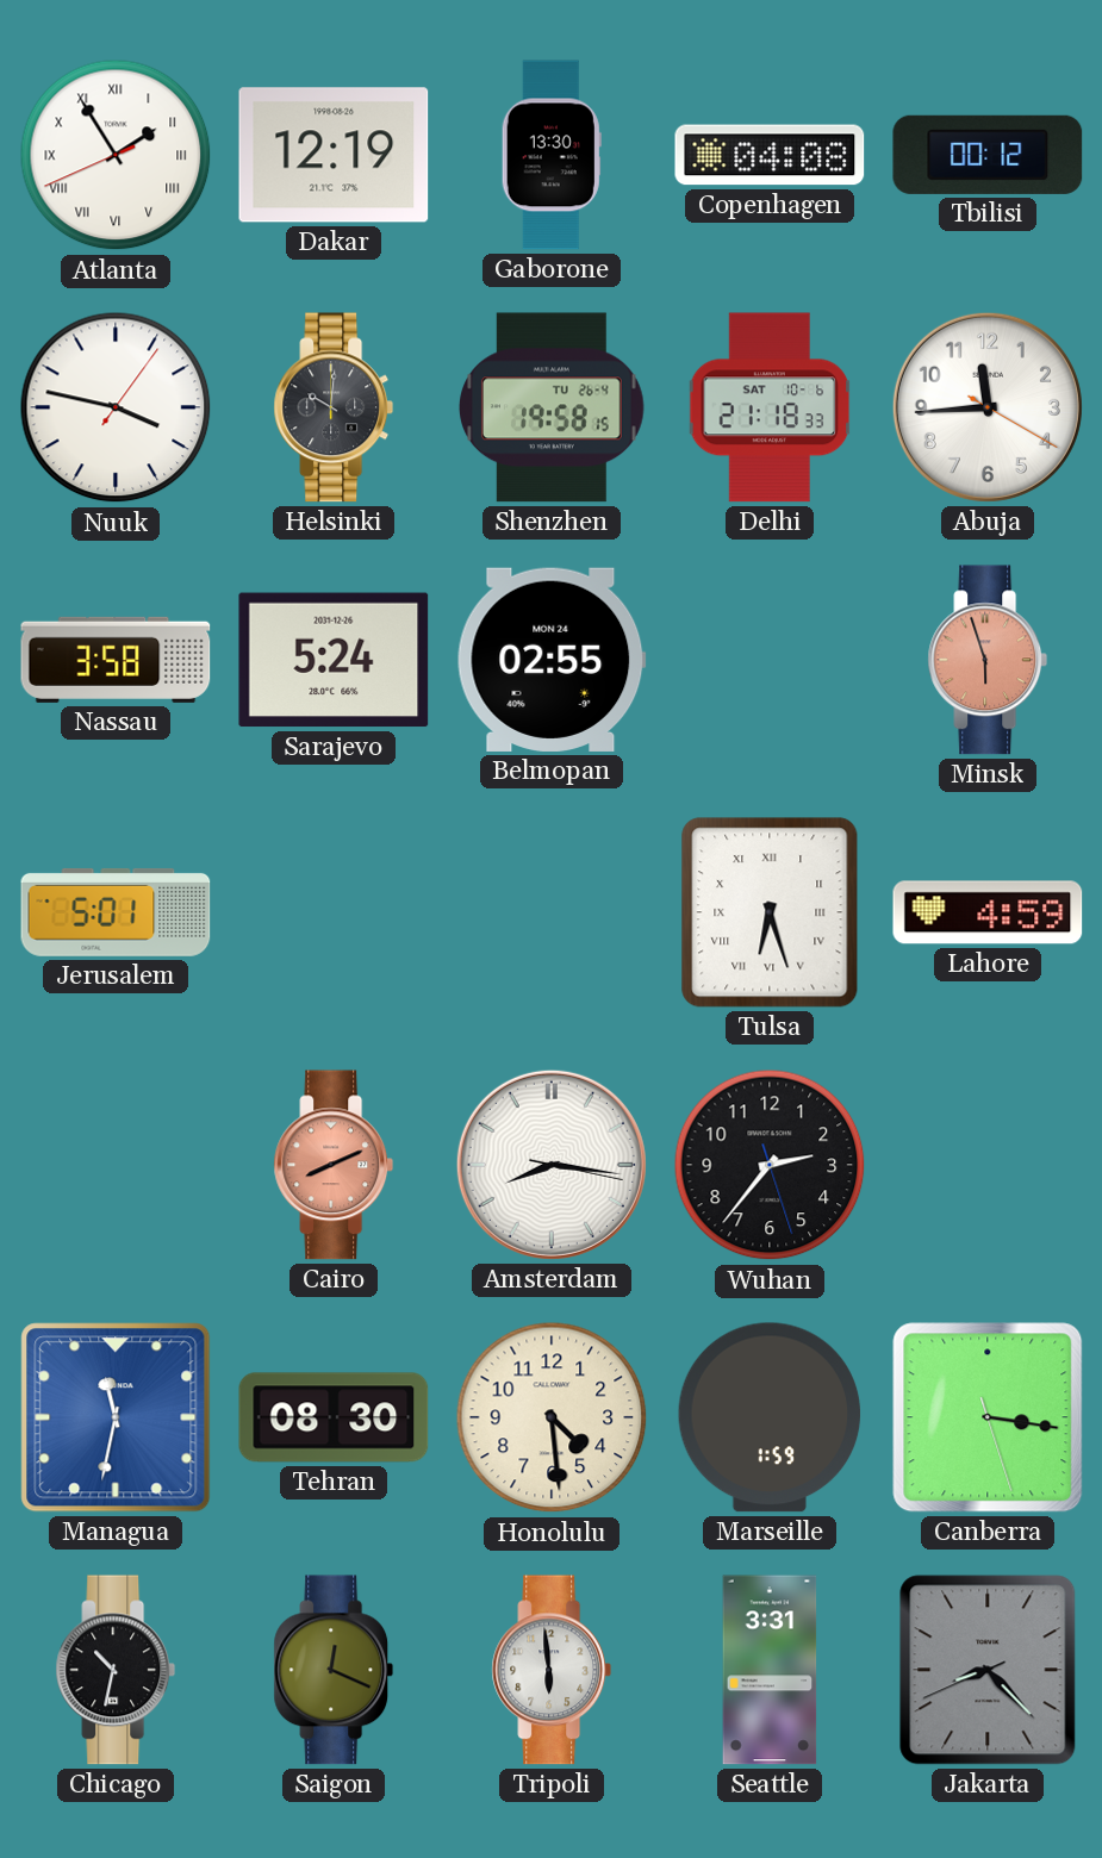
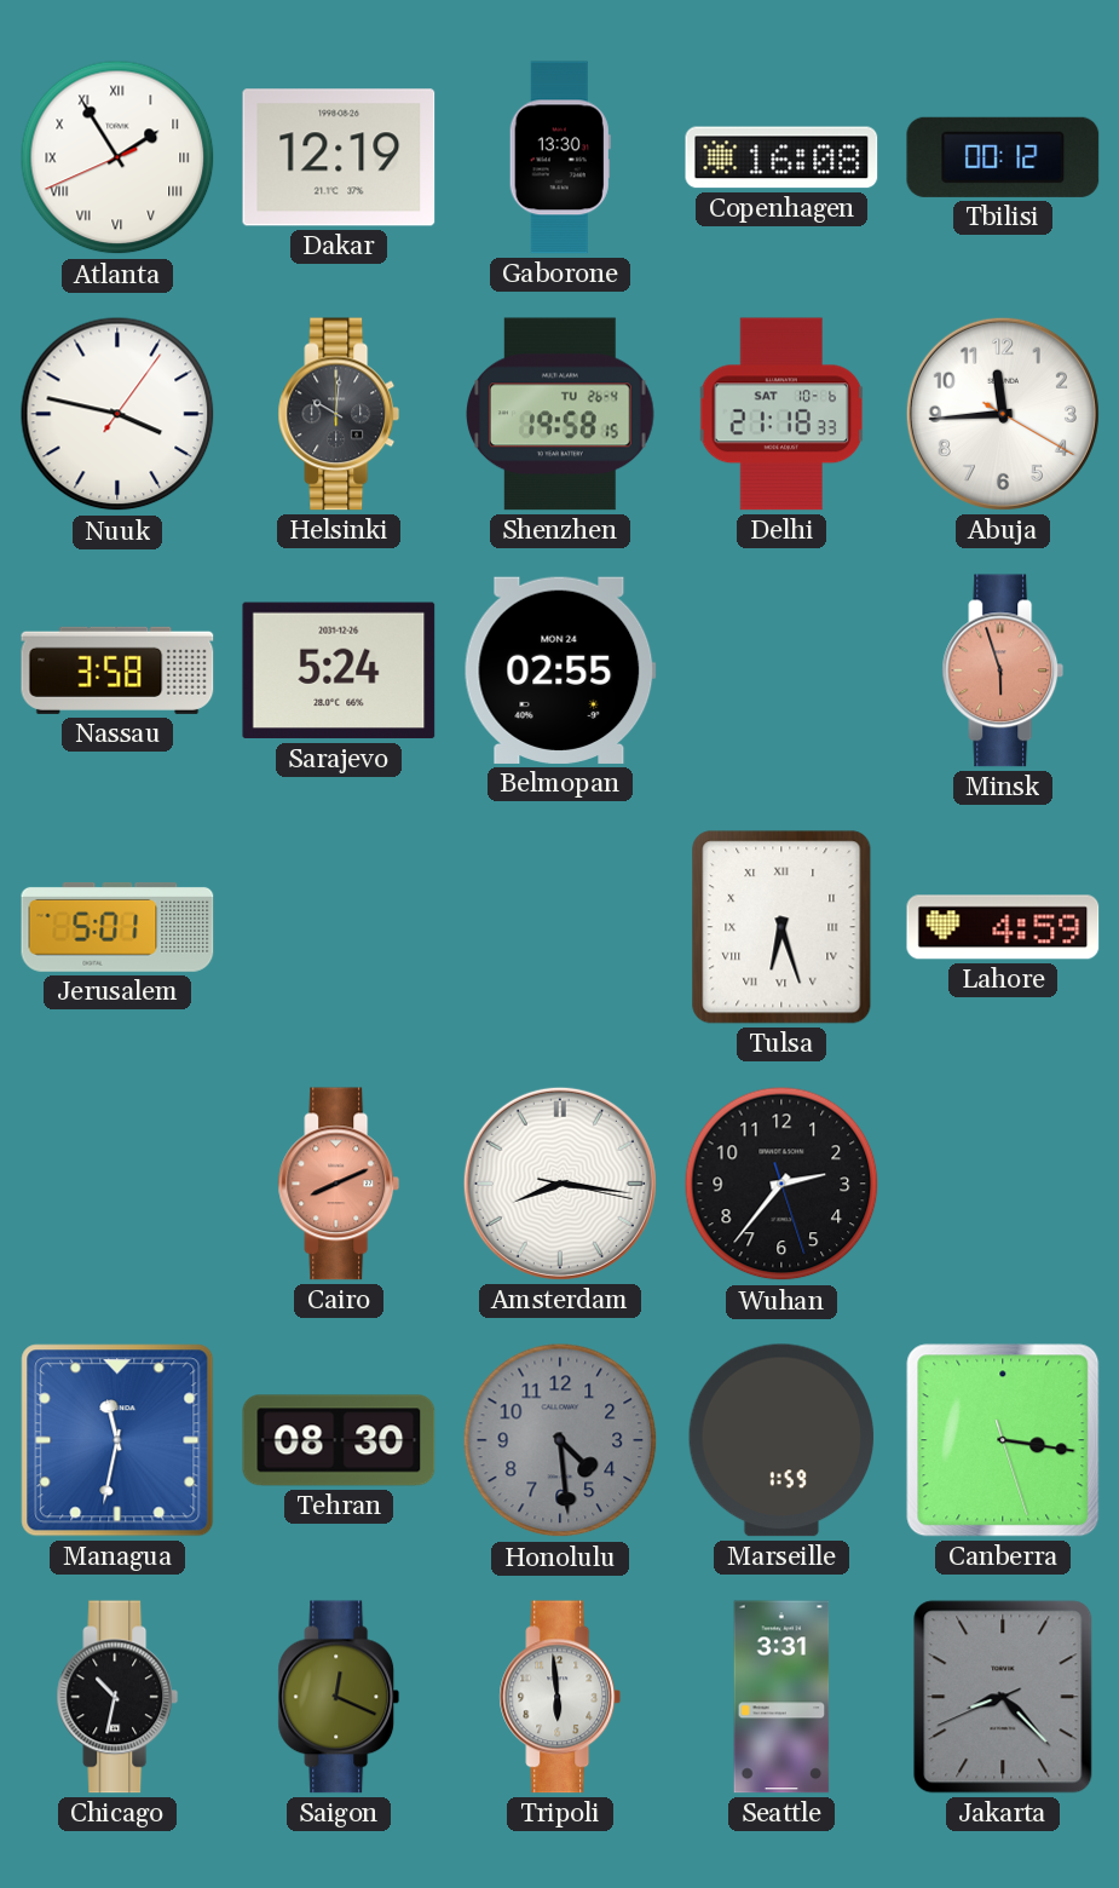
Copenhagen: 04:08 -> 16:08 (781, 157)
Honolulu dial: cream -> grey (560, 1440)
